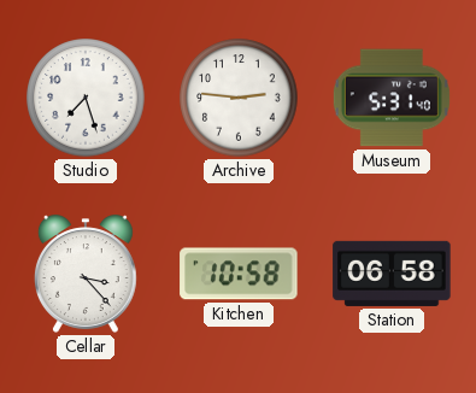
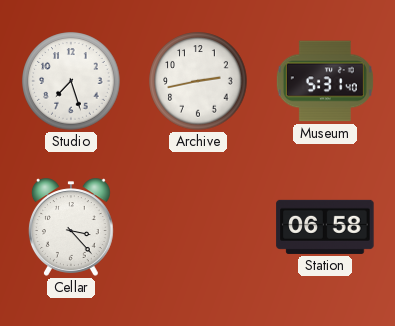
Archive: 2:46 -> 2:43 (198, 81)
Kitchen: 10:58 -> none (239, 274)
